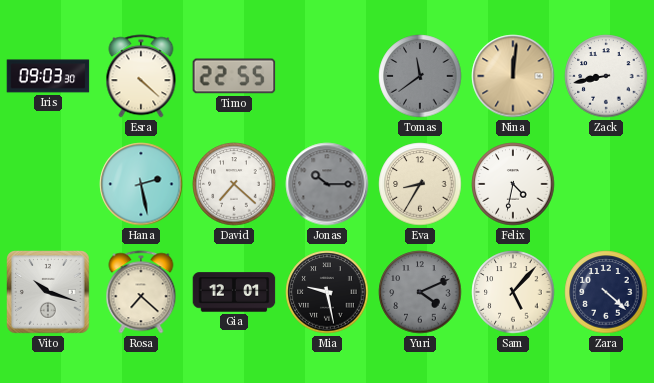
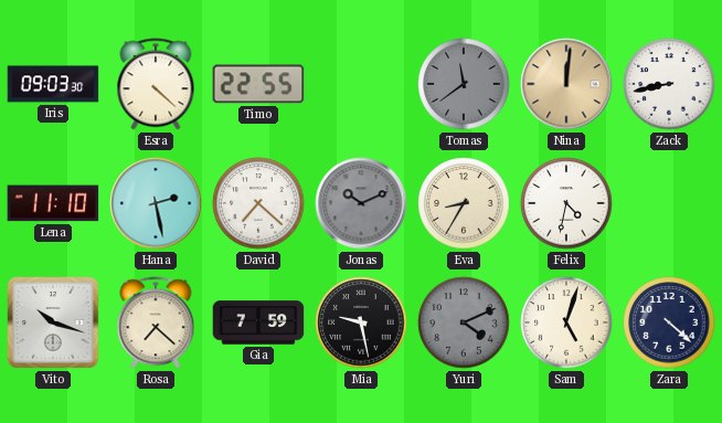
Lena: none -> 11:10 (53, 203)
Jonas: 10:15 -> 10:11 (361, 203)
Gia: 12:01 -> 7:59 (258, 322)
Sam: 5:07 -> 5:03 (566, 322)
